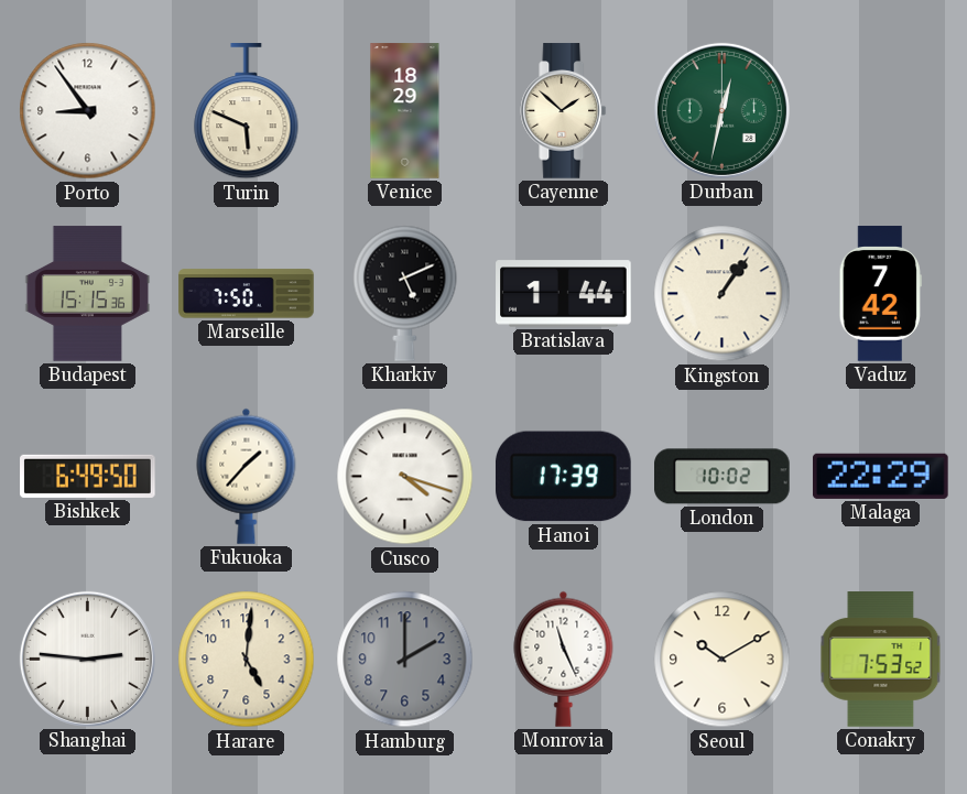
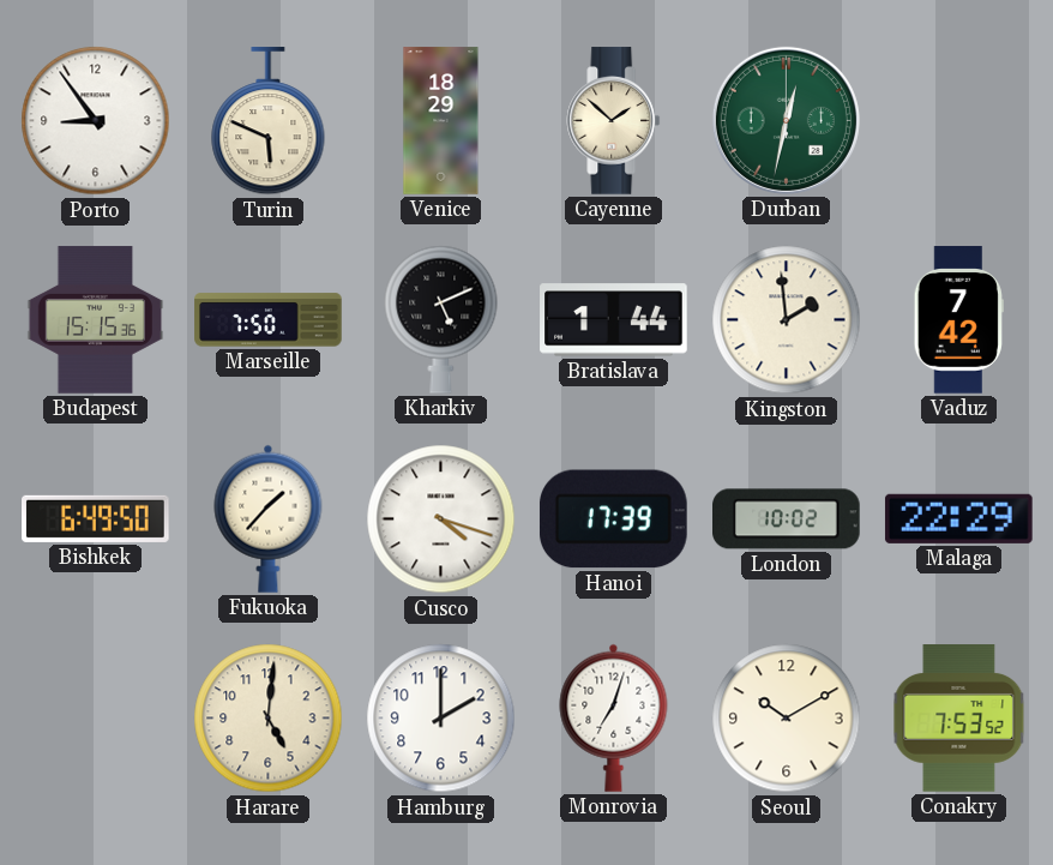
Kingston: 1:06 -> 1:59 (787, 320)
Shanghai: 2:46 -> none (87, 659)
Hamburg dial: grey -> white (441, 719)
Monrovia: 11:26 -> 7:03 (614, 717)
